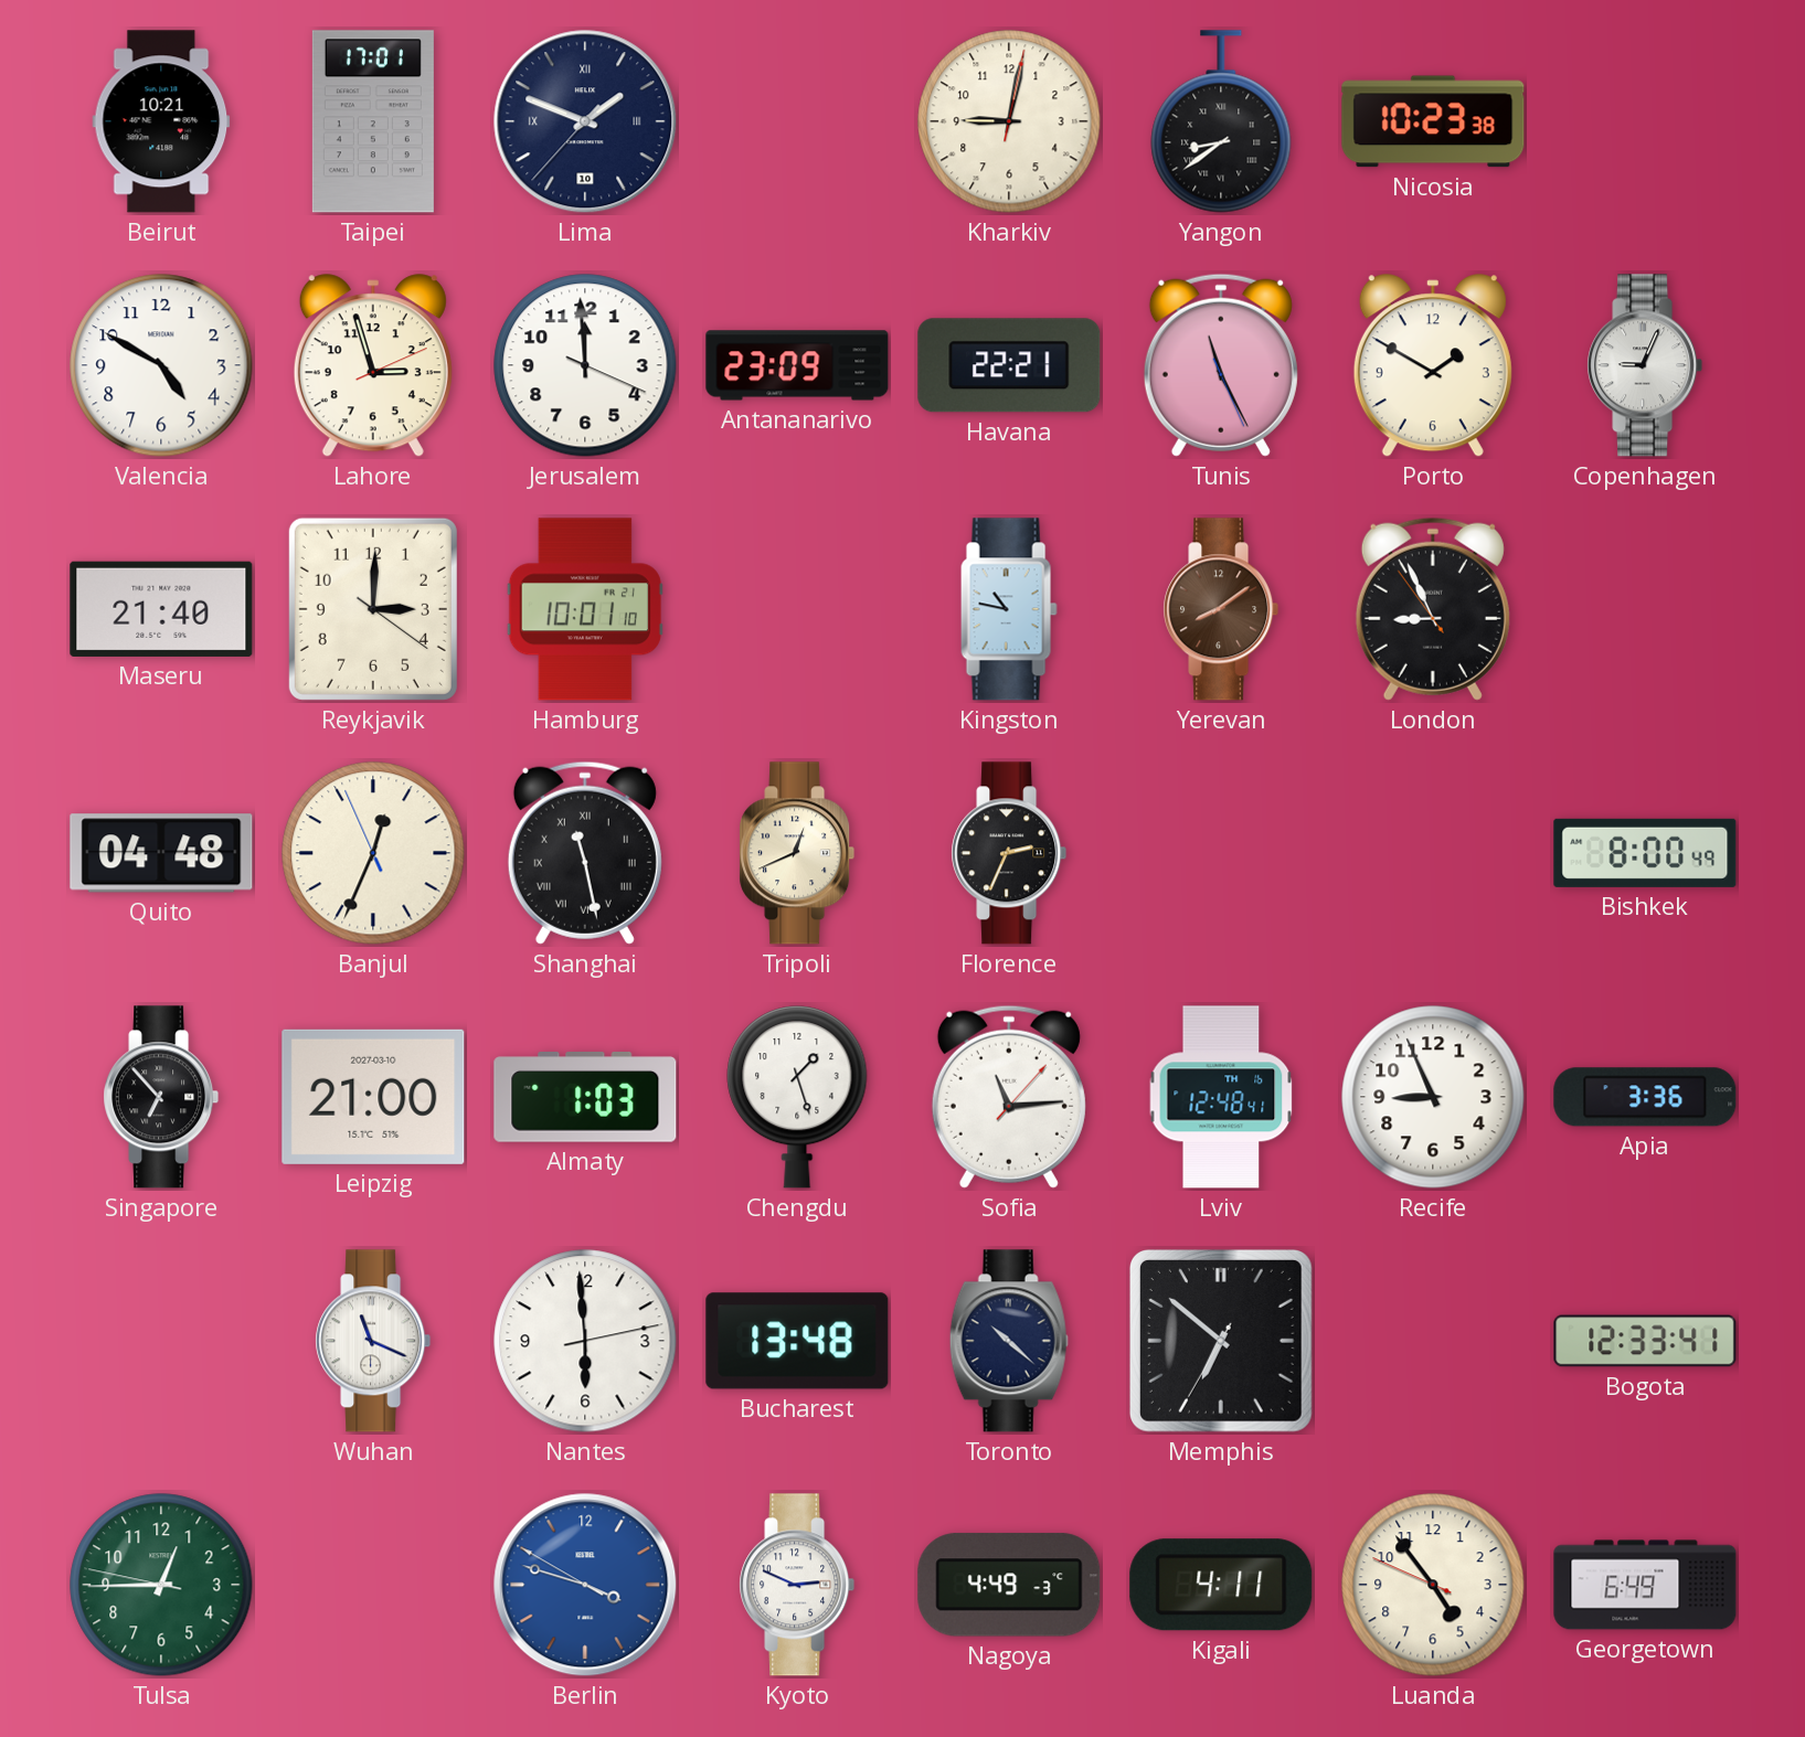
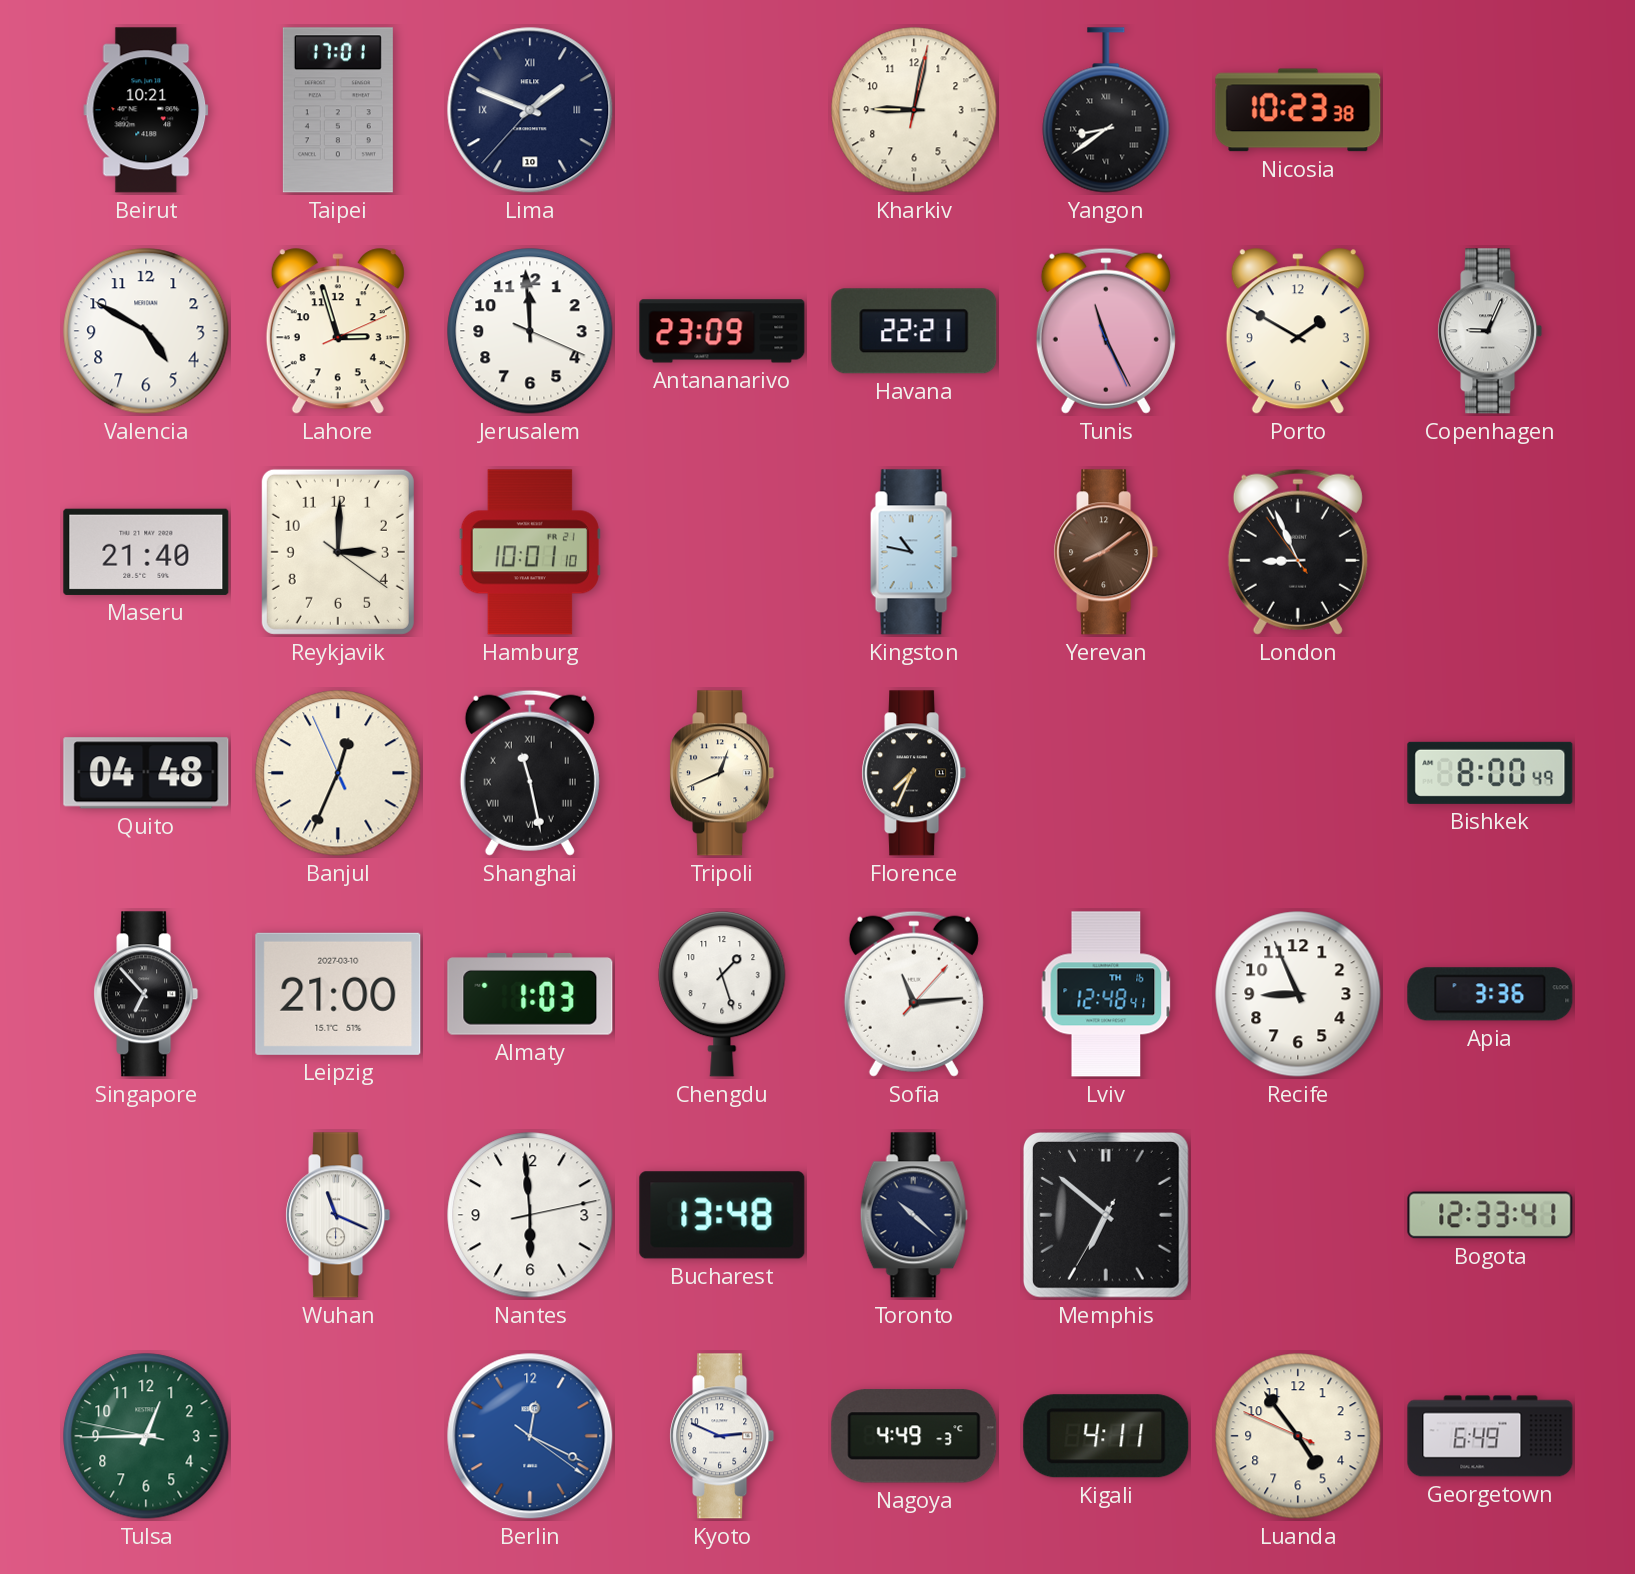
Florence: 2:34 -> 7:34 (914, 773)
Berlin: 3:47 -> 12:19 (530, 1436)
